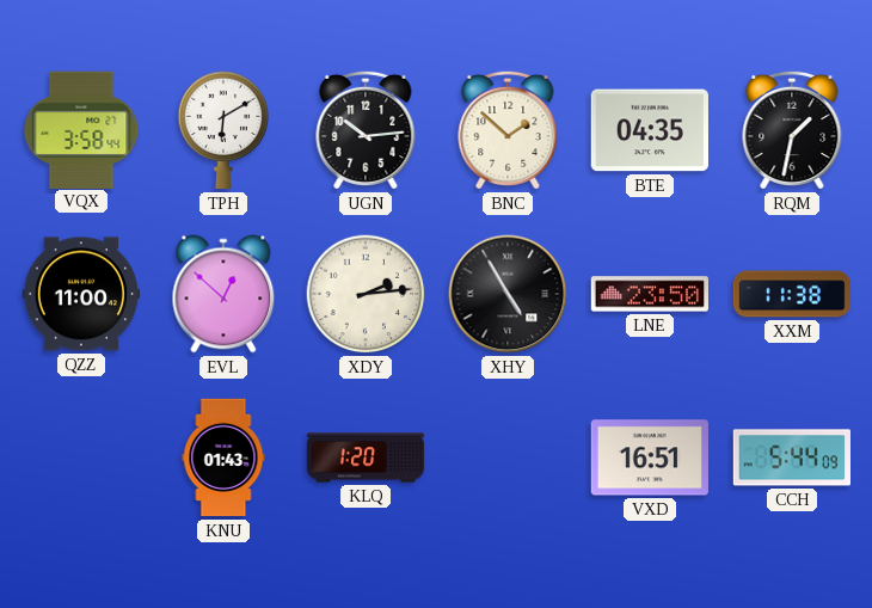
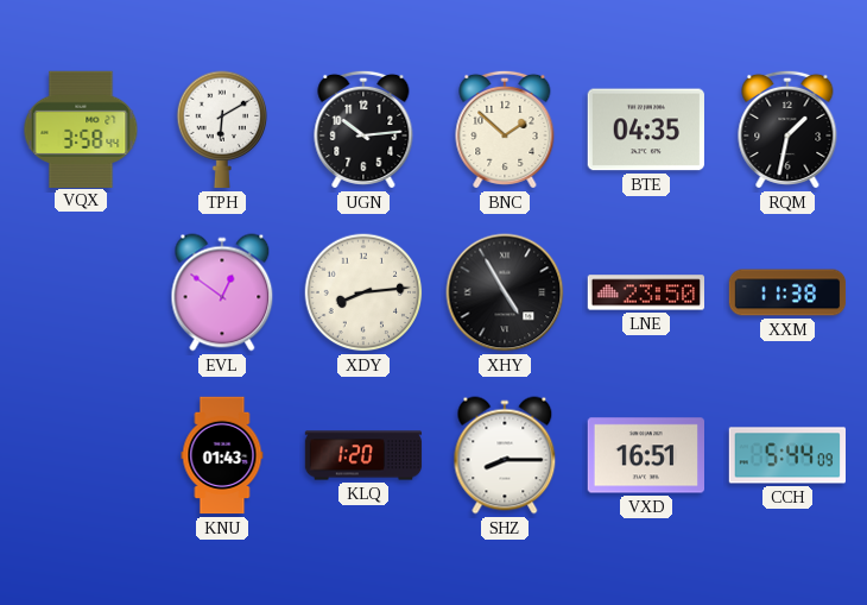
QZZ: 11:00 -> none (81, 294)
EVL: 12:52 -> 12:51 (222, 292)
XDY: 2:14 -> 8:14 (363, 292)
SHZ: none -> 8:15 (505, 455)
